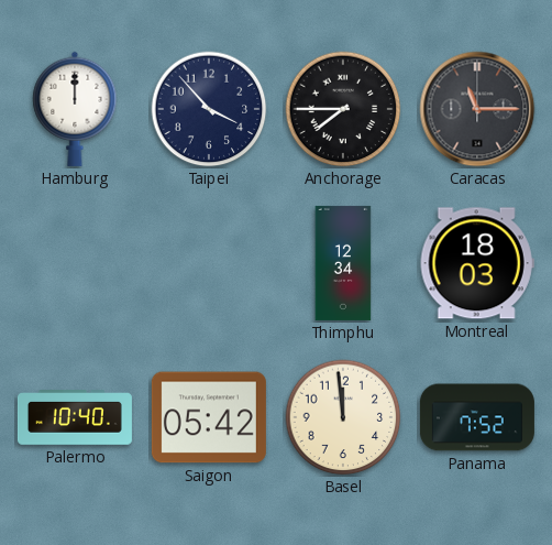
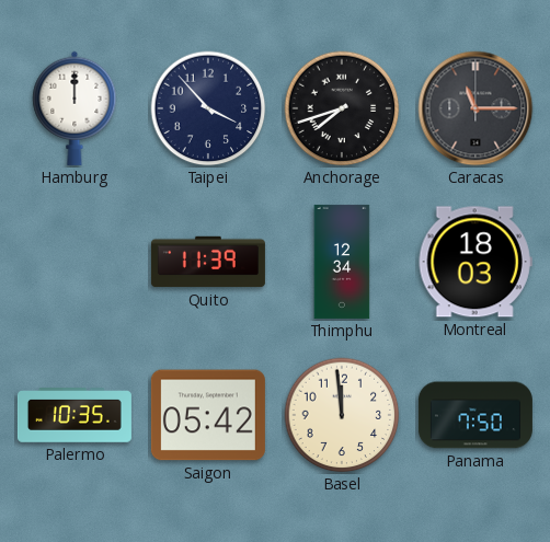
Anchorage: 7:45 -> 7:42 (342, 108)
Quito: none -> 11:39 (208, 262)
Palermo: 10:40 -> 10:35 (75, 416)
Panama: 7:52 -> 7:50 (475, 415)
